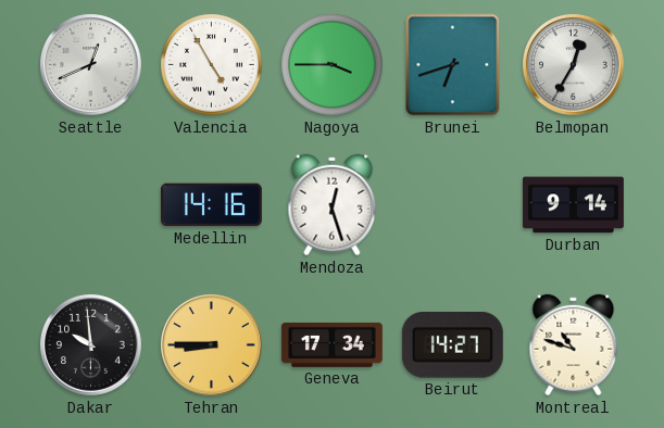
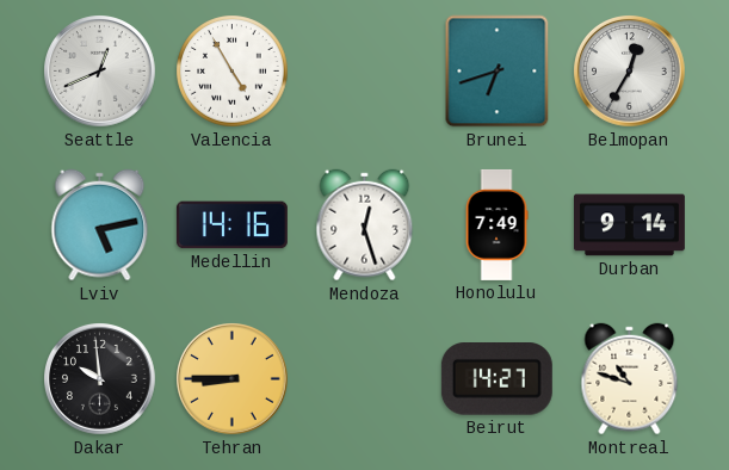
Nagoya: 3:45 -> none (333, 65)
Lviv: none -> 5:13 (100, 225)
Honolulu: none -> 7:49 (496, 224)
Geneva: 17:34 -> none (331, 344)
